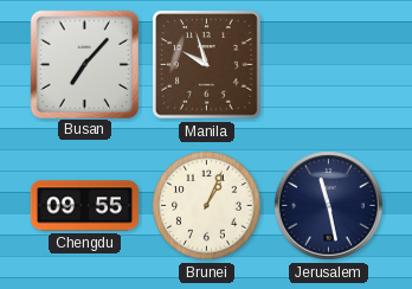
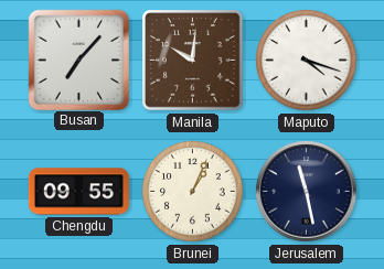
Manila: 9:57 -> 10:01 (193, 61)
Maputo: none -> 4:18 (307, 61)
